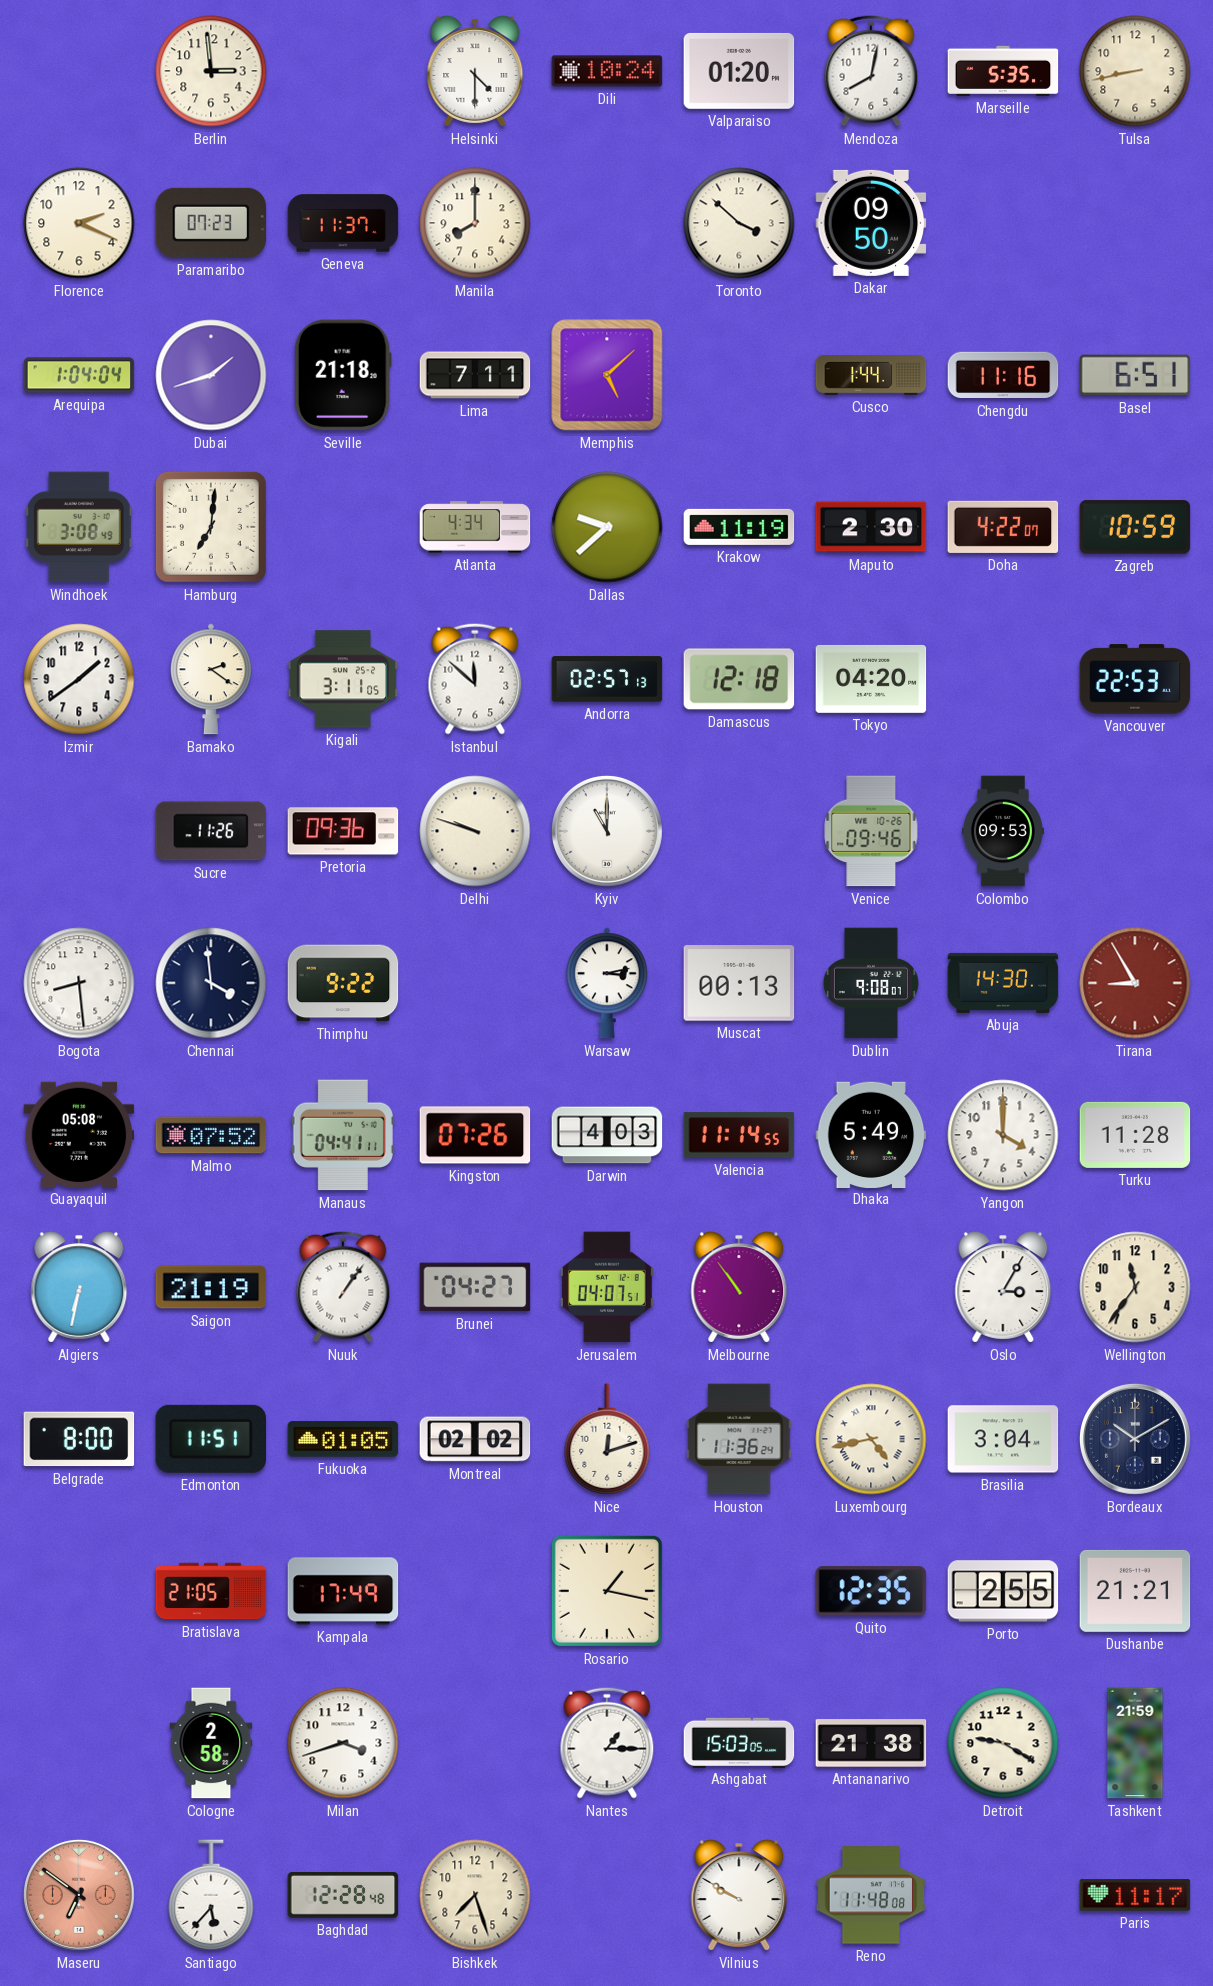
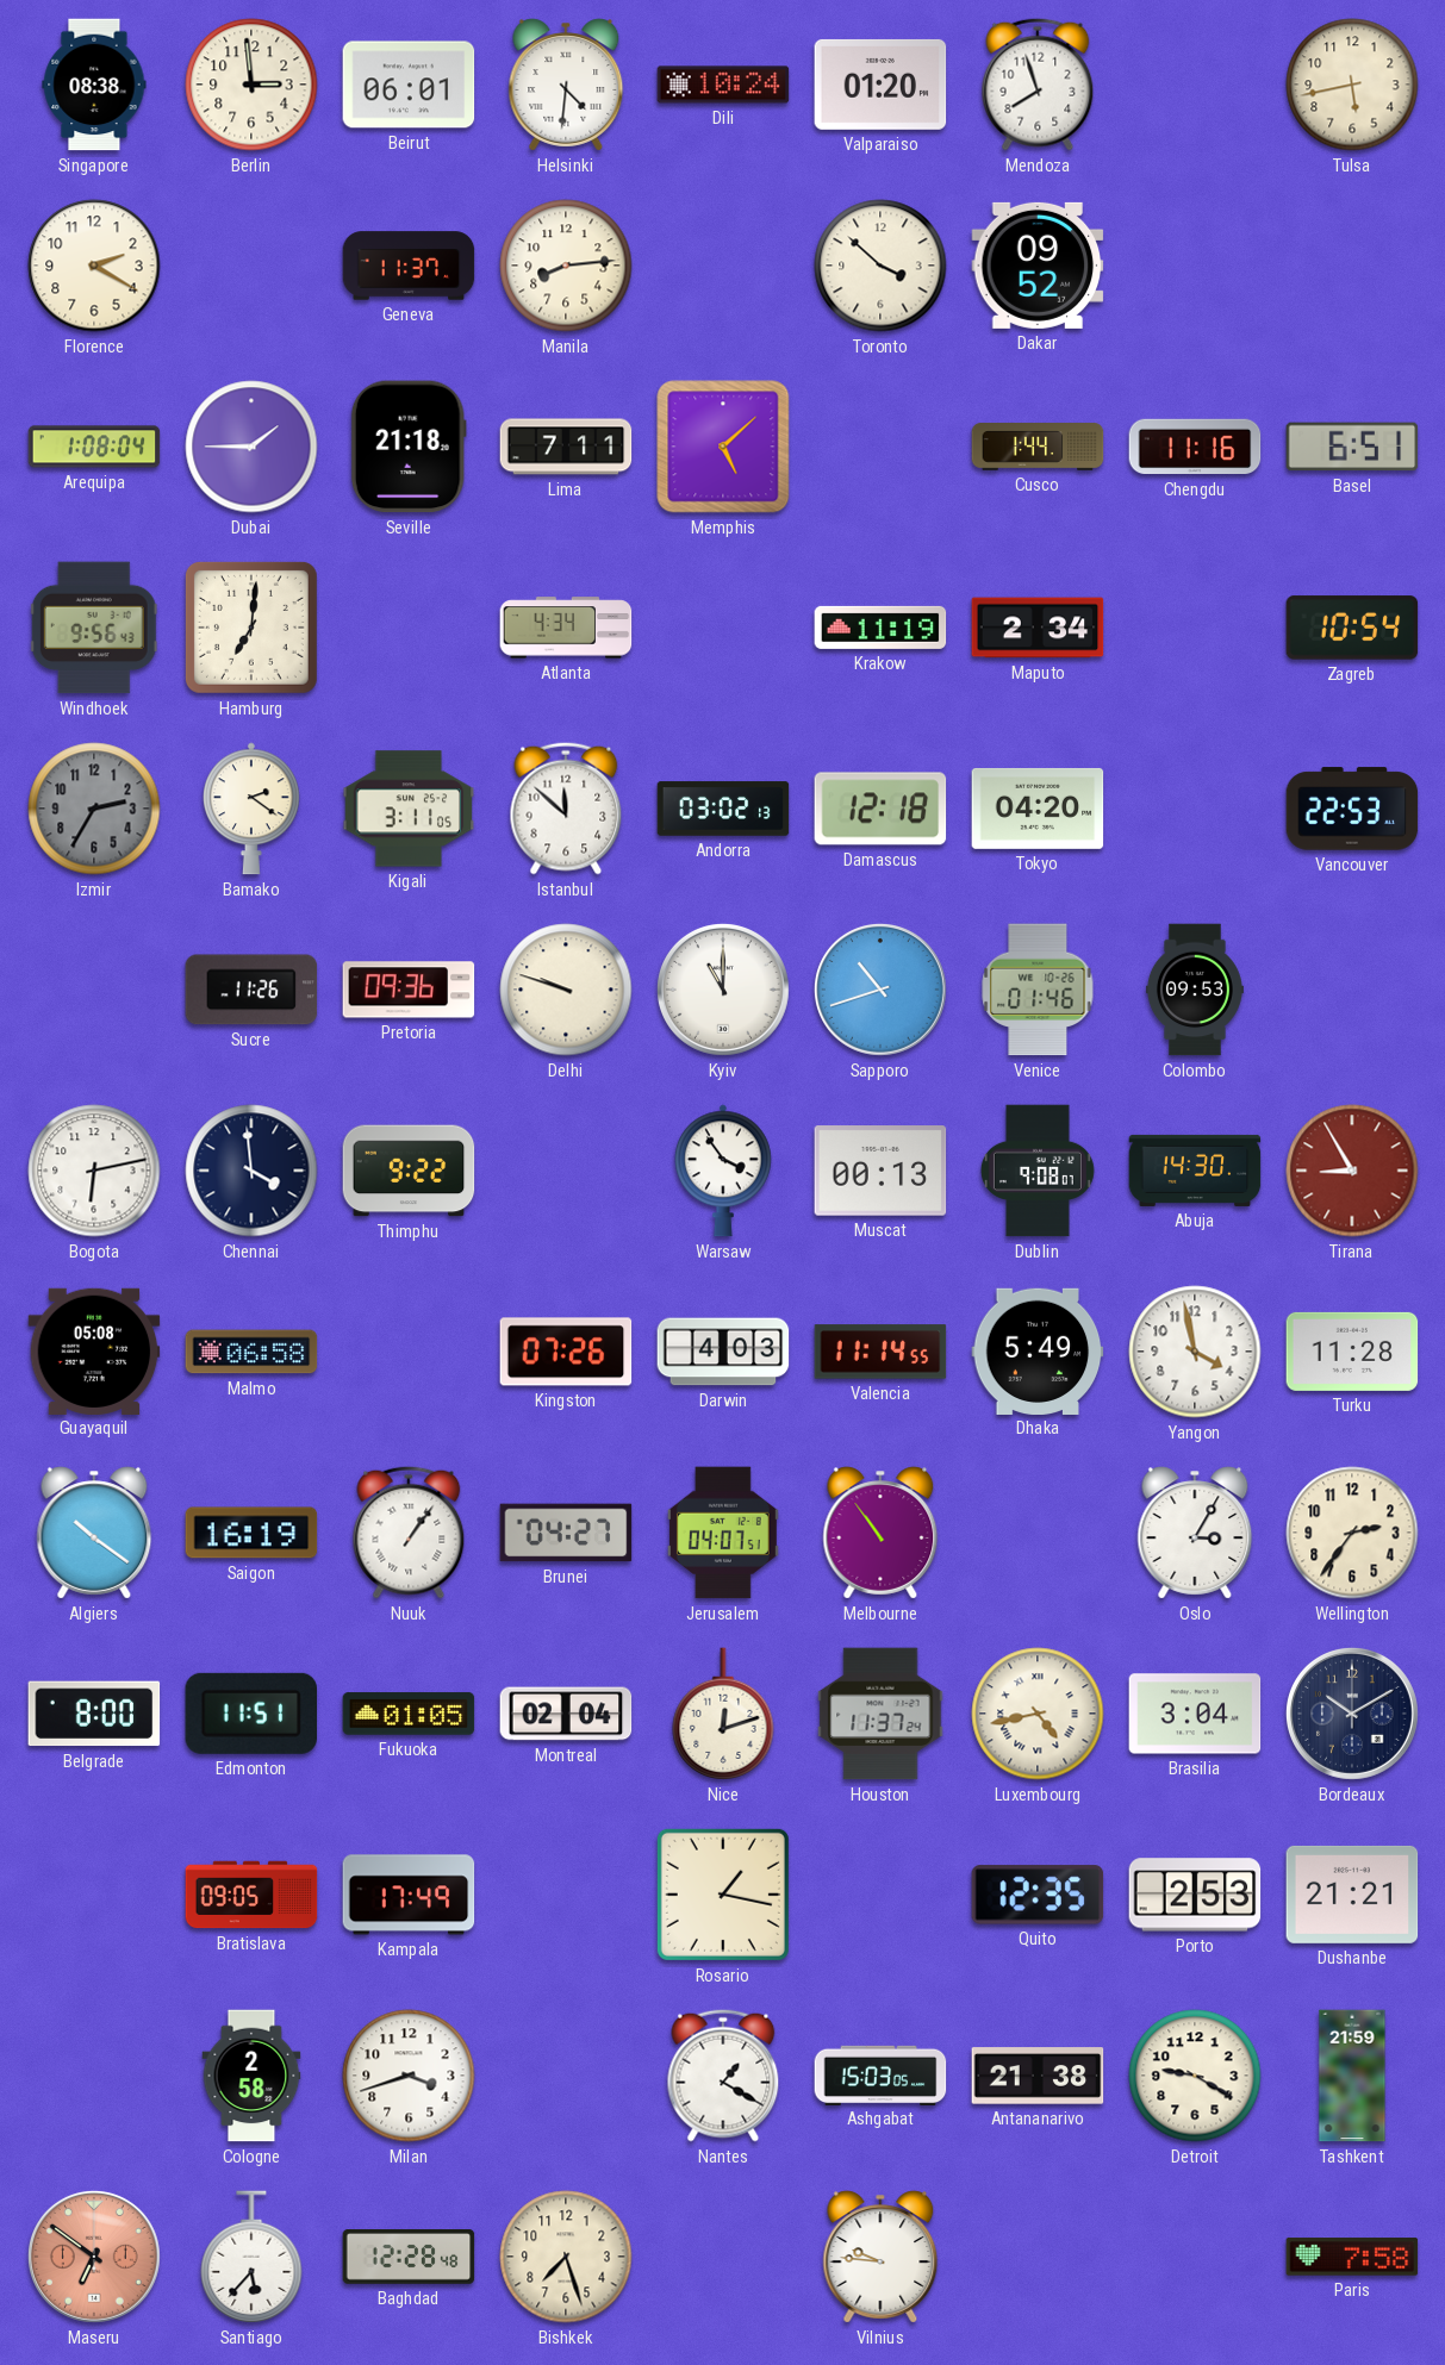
Singapore: none -> 08:38 (94, 85)
Beirut: none -> 06:01 (409, 85)
Helsinki: 4:30 -> 4:31 (566, 85)
Mendoza: 8:02 -> 7:57 (1038, 85)
Marseille: 5:35 -> none (1003, 71)
Tulsa: 8:43 -> 5:43 (1352, 85)
Florence: 2:19 -> 2:20 (94, 266)
Paramaribo: 07:23 -> none (211, 223)
Manila: 8:00 -> 8:14 (566, 266)
Dakar: 09:50 -> 09:52 (1038, 266)
Arequipa: 1:04 -> 1:08 (94, 447)
Dubai: 1:42 -> 1:45 (251, 447)
Windhoek: 3:08 -> 9:56 (94, 628)
Dallas: 9:38 -> none (607, 527)
Maputo: 2:30 -> 2:34 (1038, 628)
Doha: 4:22 -> none (1003, 527)
Zagreb: 10:59 -> 10:54 (1352, 628)
Izmir: 1:39 -> 2:35 (94, 809)
Izmir dial: white -> grey (94, 809)
Andorra: 02:57 -> 03:02 (723, 809)
Sapporo: none -> 10:42 (880, 990)
Venice: 09:46 -> 01:46 (1038, 990)
Bogota: 8:29 -> 6:13 (94, 1171)
Warsaw: 3:13 -> 3:54 (723, 1171)
Malmo: 07:52 -> 06:58 (251, 1352)
Manaus: 04:41 -> none (343, 1135)
Yangon: 4:00 -> 3:58 (1195, 1352)
Algiers: 6:32 -> 10:21 (94, 1533)
Saigon: 21:19 -> 16:19 (251, 1533)
Wellington: 11:36 -> 2:36 (1352, 1533)
Montreal: 02:02 -> 02:04 (566, 1714)
Houston: 11:36 -> 11:37 (880, 1714)
Bratislava: 21:05 -> 09:05 (251, 1895)
Porto: 2:55 -> 2:53 (1195, 1895)
Nantes: 1:15 -> 1:20 (723, 2076)
Vilnius: 9:50 -> 9:46 (880, 2257)
Reno: 11:48 -> none (871, 1895)
Paris: 11:17 -> 7:58 (1352, 2257)
